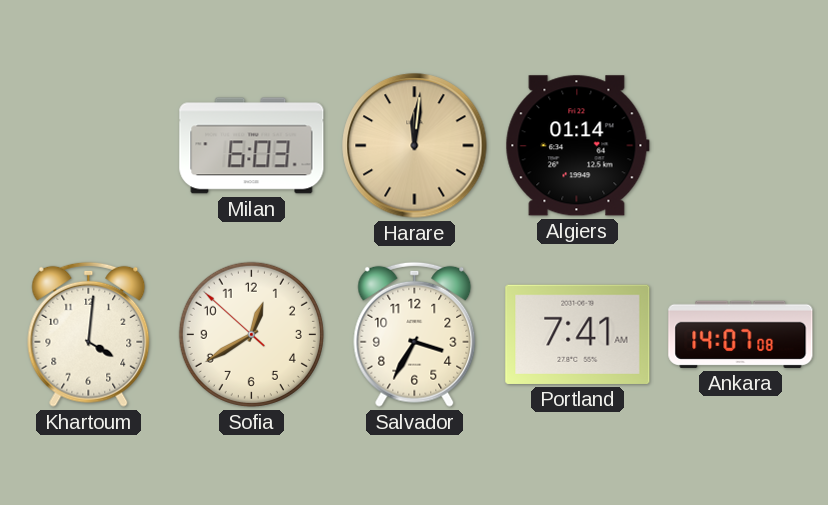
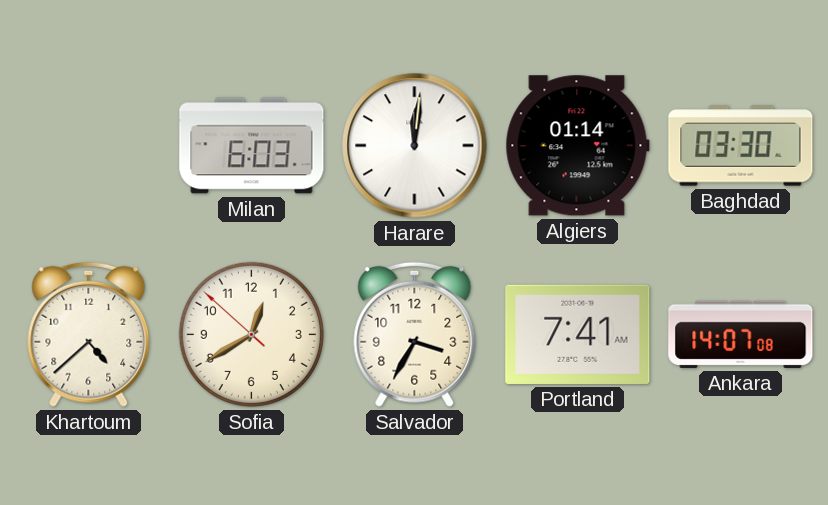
Harare dial: champagne -> white (415, 146)
Baghdad: none -> 03:30 (741, 146)
Khartoum: 4:01 -> 4:38 (89, 334)
